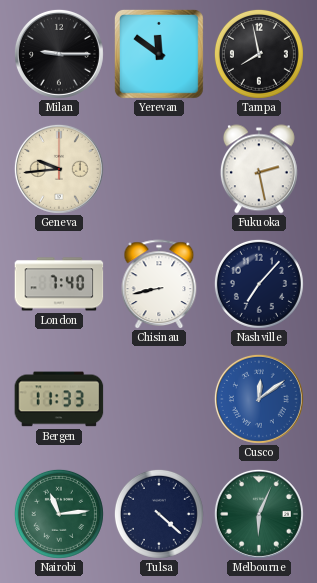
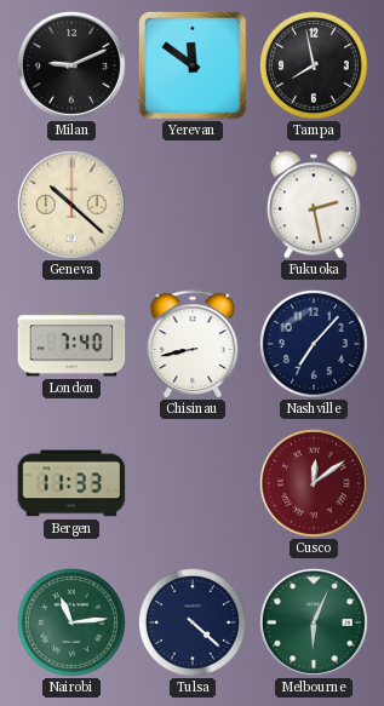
Milan: 9:15 -> 9:11 (71, 65)
Geneva: 9:44 -> 10:22 (71, 205)
Cusco dial: blue -> burgundy (314, 483)
